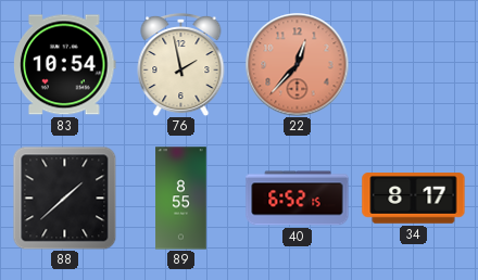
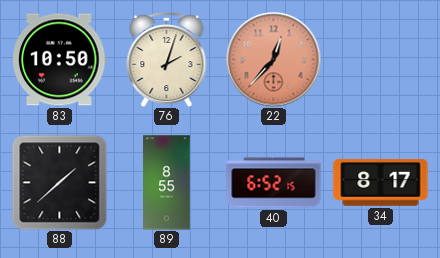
83: 10:54 -> 10:50 (60, 60)
76: 1:58 -> 2:03 (167, 59)
